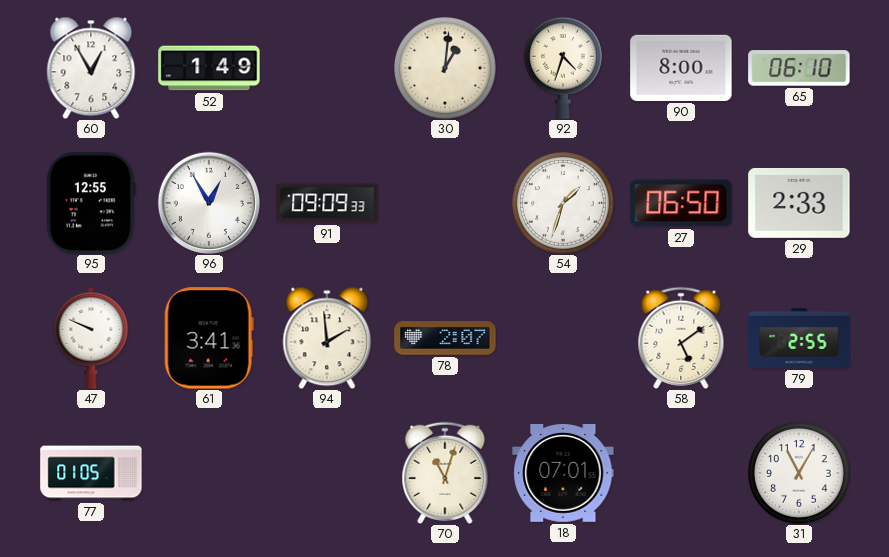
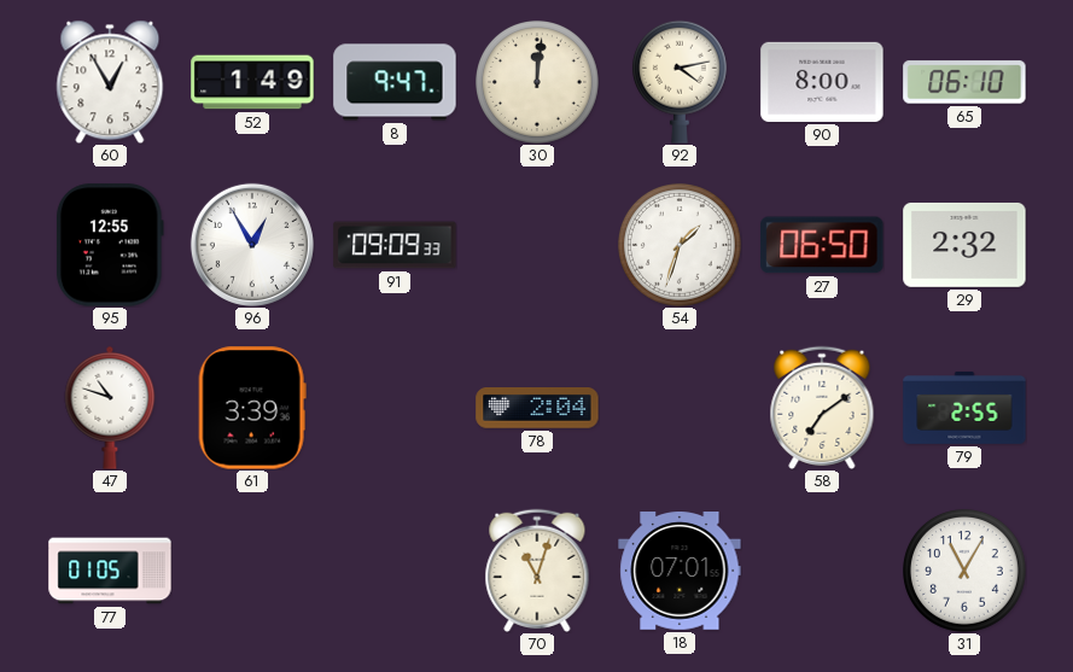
8: none -> 9:47 (395, 82)
30: 1:01 -> 12:01 (538, 83)
92: 4:33 -> 4:13 (680, 82)
29: 2:33 -> 2:32 (964, 245)
47: 9:49 -> 10:48 (110, 408)
61: 3:41 -> 3:39 (252, 408)
94: 1:59 -> none (327, 338)
78: 2:07 -> 2:04 (537, 409)
58: 5:09 -> 7:09 (822, 408)
